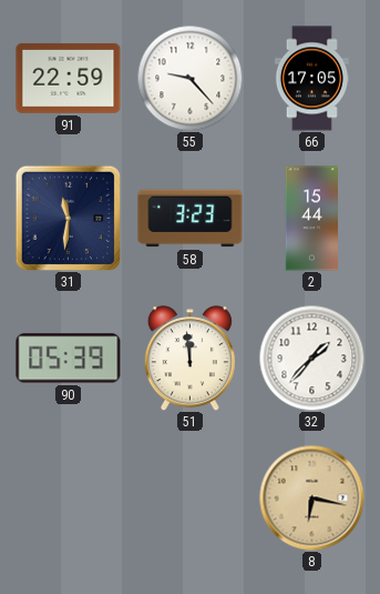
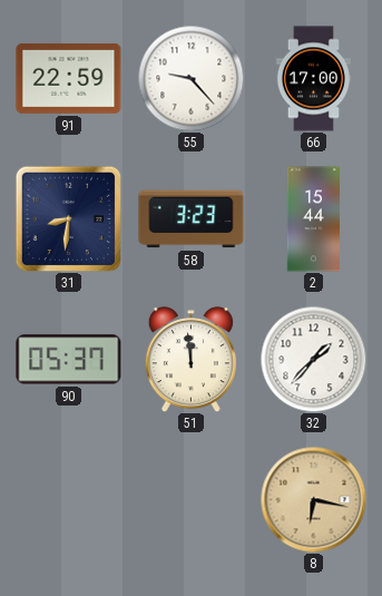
66: 17:05 -> 17:00 (313, 79)
31: 11:31 -> 8:31 (68, 218)
90: 05:39 -> 05:37 (69, 360)
